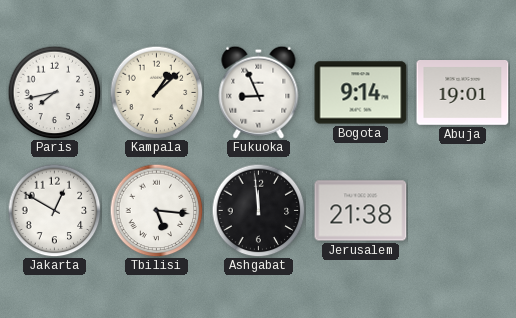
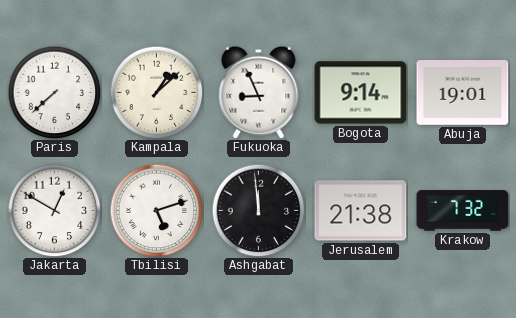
Paris: 7:43 -> 7:38 (54, 92)
Tbilisi: 5:16 -> 5:12 (156, 210)
Krakow: none -> 7:32 (463, 211)
